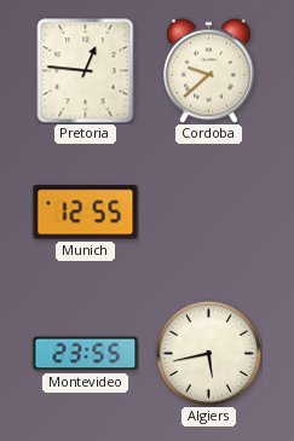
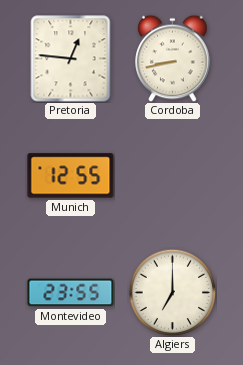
Cordoba: 9:38 -> 8:43 (173, 58)
Algiers: 5:43 -> 7:00 (172, 292)
